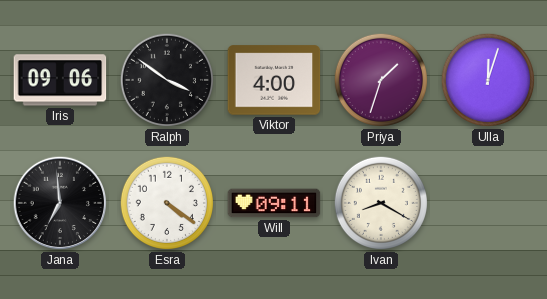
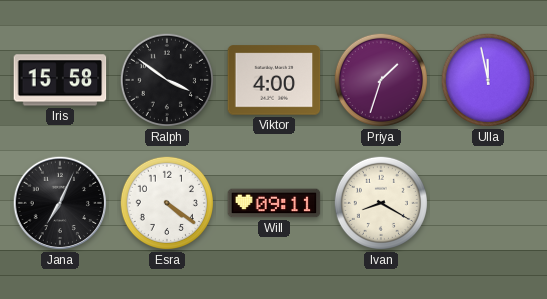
Iris: 09:06 -> 15:58 (60, 80)
Ulla: 12:03 -> 11:58 (488, 80)
Jana: 6:59 -> 7:04 (60, 203)
